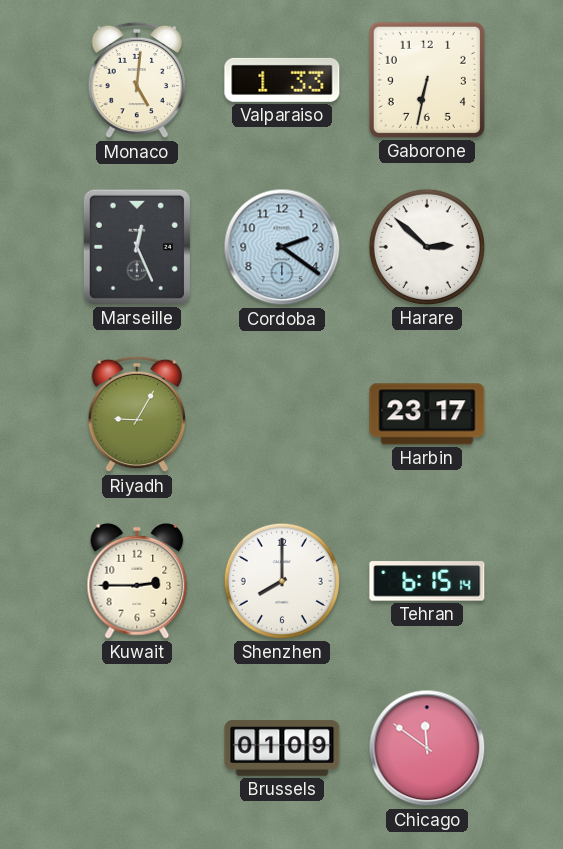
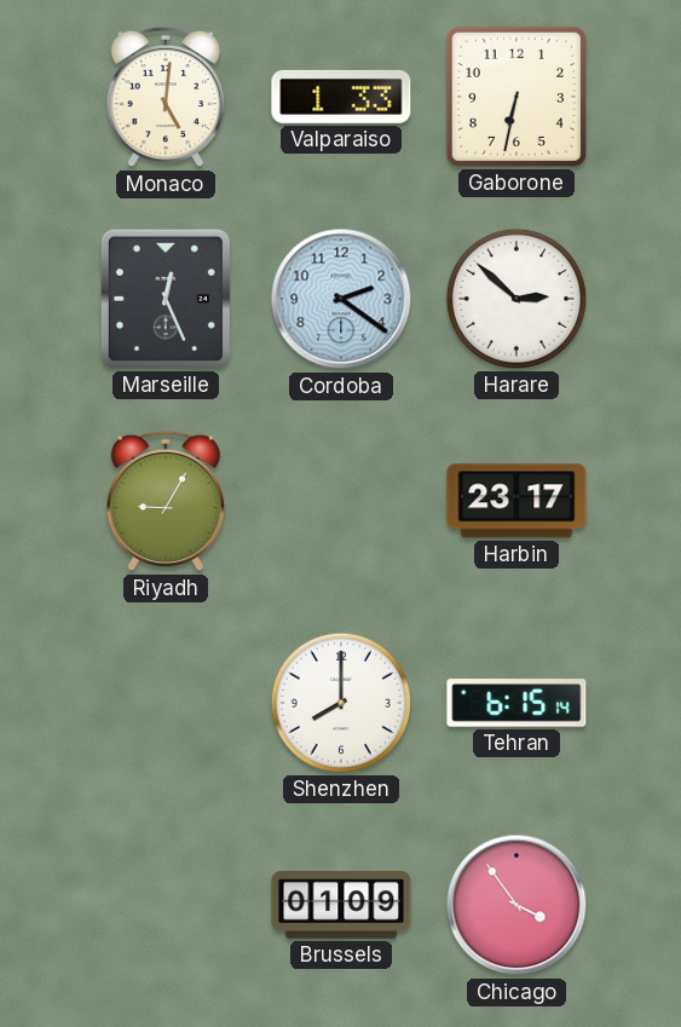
Kuwait: 2:45 -> none (137, 581)
Chicago: 11:51 -> 3:54 (516, 905)
